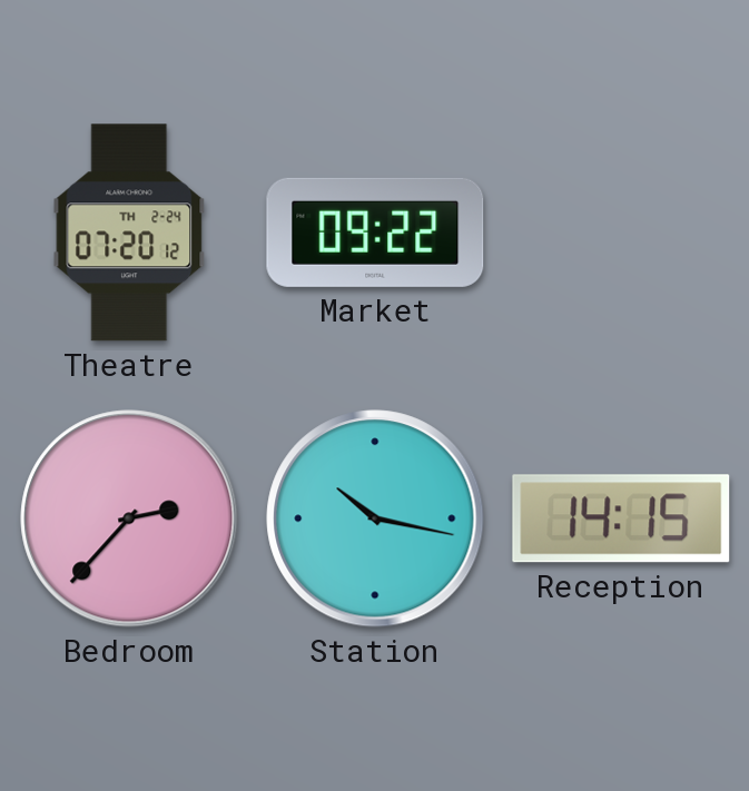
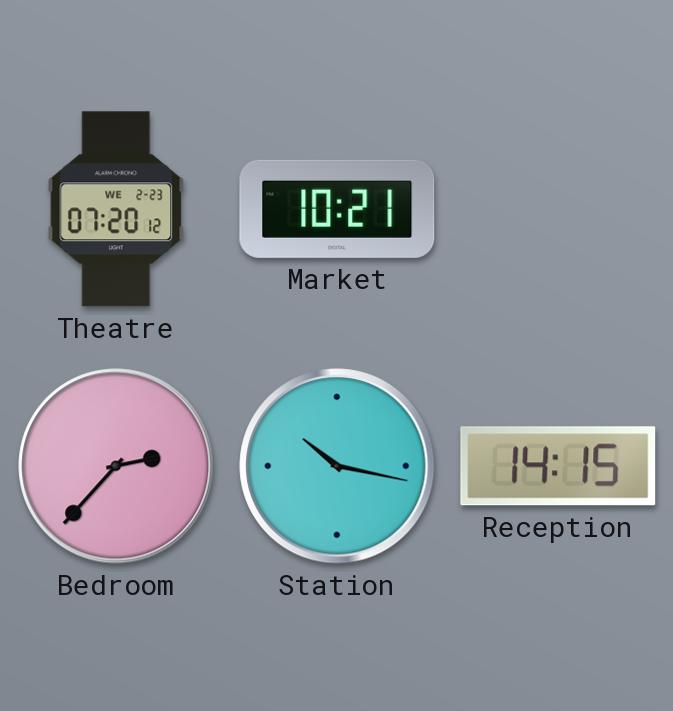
Theatre date: TH 2-24 -> WE 2-23 (116, 209)
Market: 09:22 -> 10:21 (337, 209)
